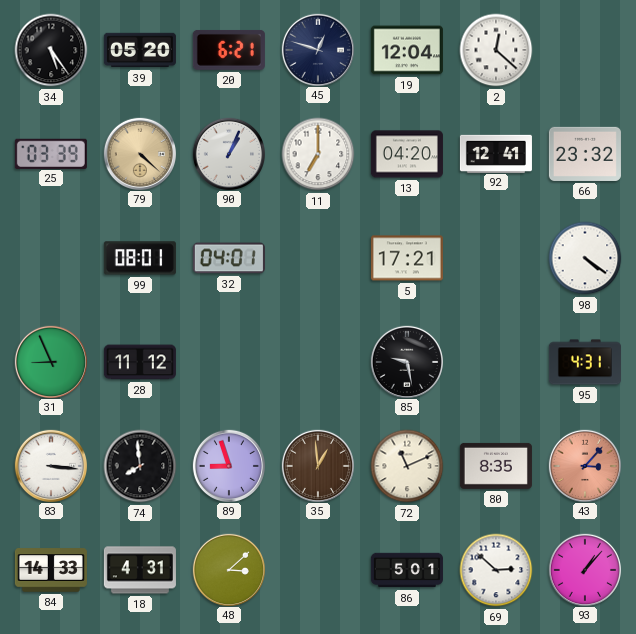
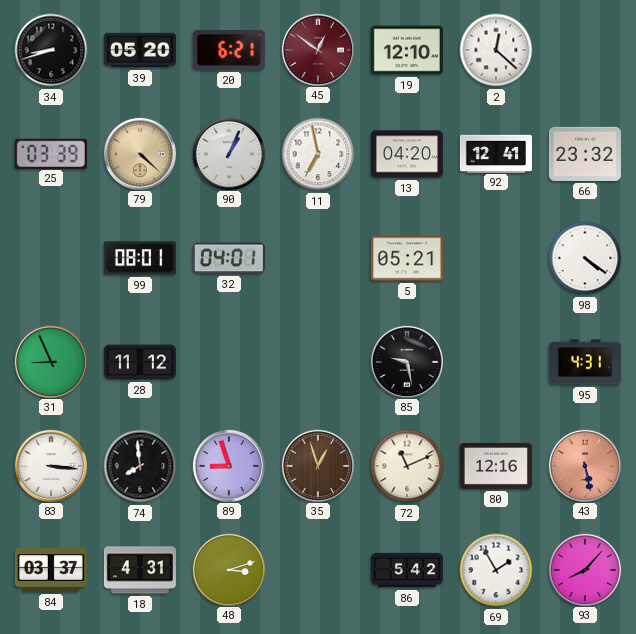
34: 5:24 -> 8:42 (51, 50)
45: 12:48 -> 12:51 (317, 49)
45 dial: navy -> burgundy (317, 49)
19: 12:04 -> 12:10 (407, 50)
11: 7:00 -> 6:58 (318, 154)
5: 17:21 -> 05:21 (407, 258)
35: 12:59 -> 12:57 (317, 465)
80: 8:35 -> 12:16 (496, 466)
43: 3:07 -> 5:28 (584, 465)
84: 14:33 -> 03:37 (51, 570)
48: 3:08 -> 3:12 (228, 569)
86: 5:01 -> 5:42 (407, 570)
69: 2:52 -> 1:55 (496, 570)
93: 1:07 -> 8:07 (584, 569)
